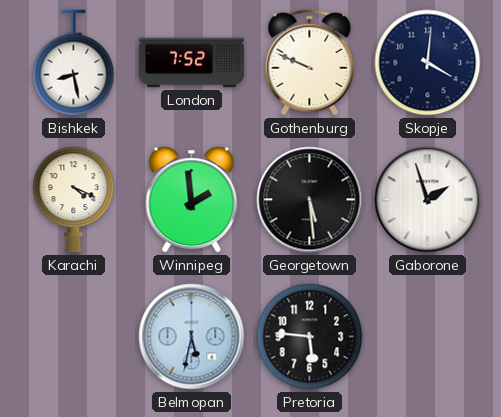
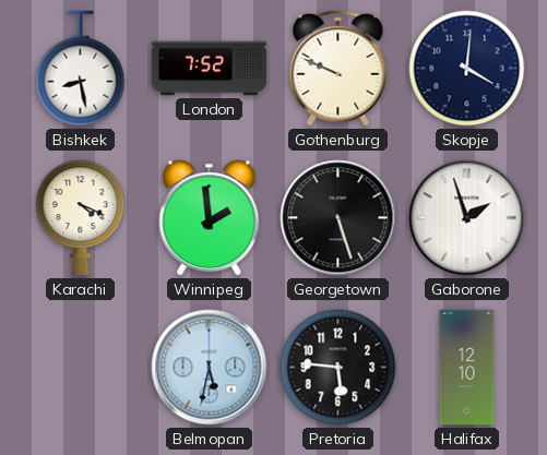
Georgetown: 5:29 -> 5:27 (338, 218)
Halifax: none -> 12:10 (467, 368)
